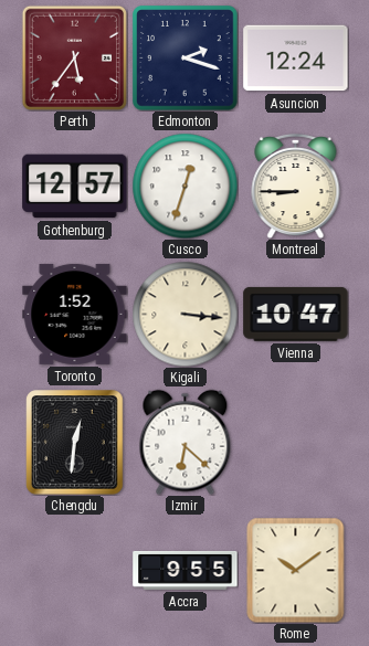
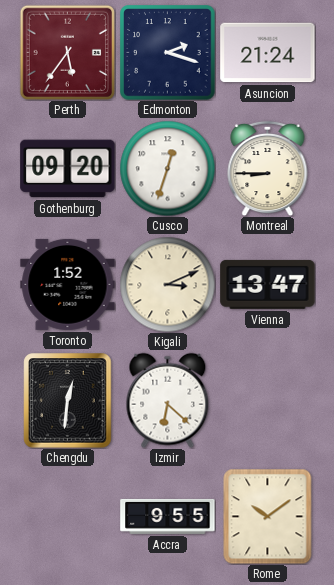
Asuncion: 12:24 -> 21:24 (268, 53)
Gothenburg: 12:57 -> 09:20 (68, 169)
Kigali: 3:16 -> 3:11 (167, 284)
Vienna: 10:47 -> 13:47 (268, 284)
